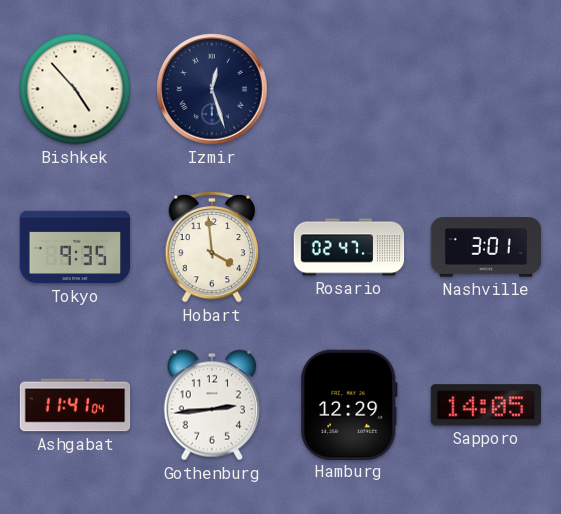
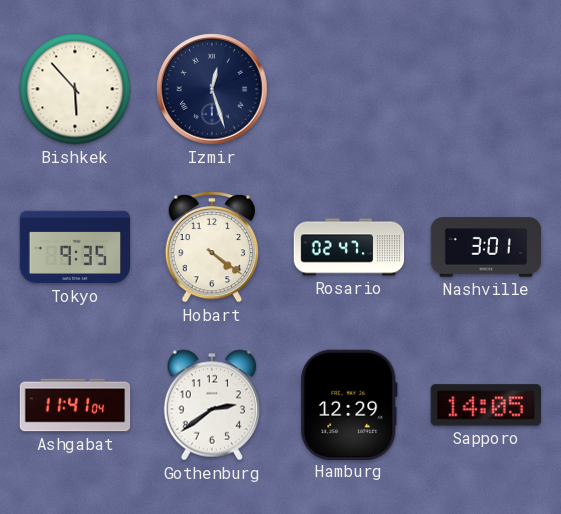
Bishkek: 4:53 -> 5:53 (75, 89)
Hobart: 3:59 -> 4:21 (212, 247)
Gothenburg: 2:44 -> 2:39 (211, 405)
